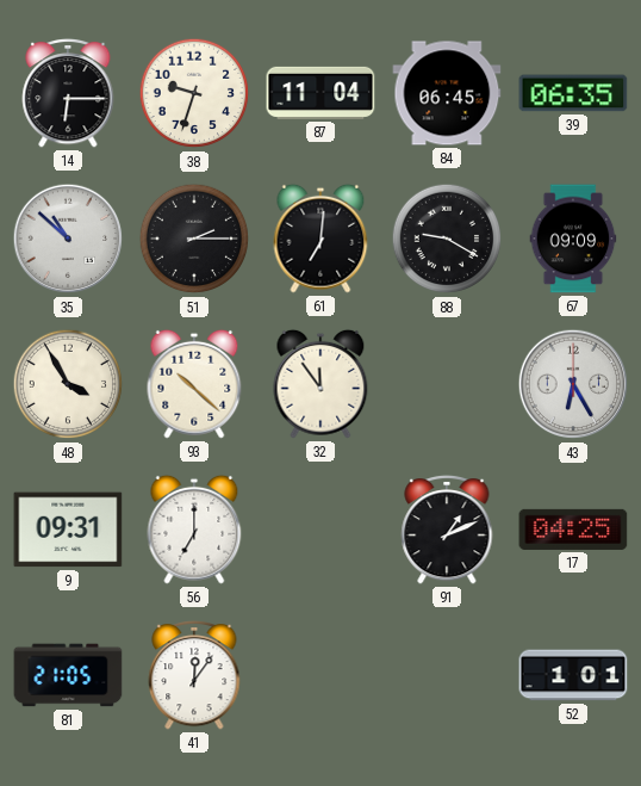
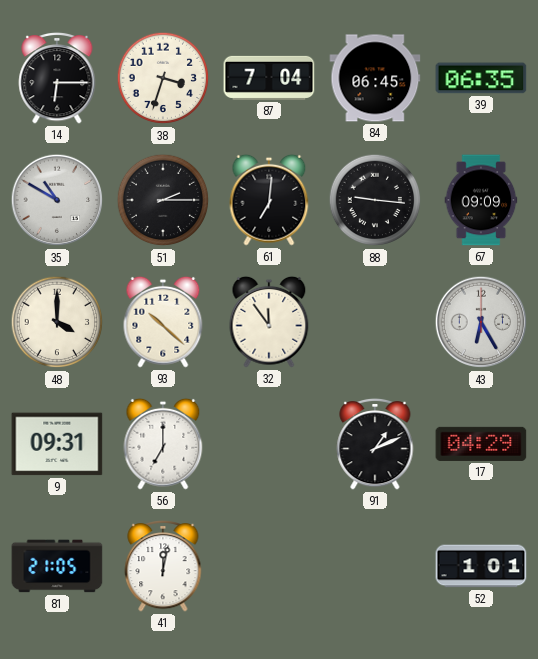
38: 9:33 -> 3:33 (163, 78)
87: 11:04 -> 7:04 (269, 78)
35: 10:52 -> 10:50 (57, 200)
88: 9:20 -> 9:16 (375, 200)
48: 3:55 -> 4:00 (57, 322)
17: 04:25 -> 04:29 (481, 444)
41: 12:06 -> 12:02 (163, 566)
